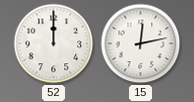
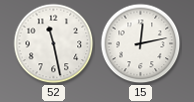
52: 12:00 -> 11:28 (54, 44)
